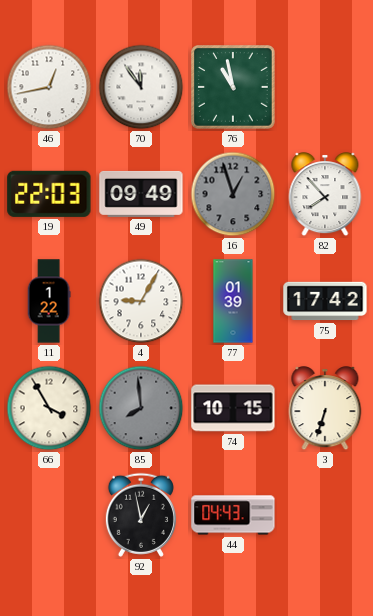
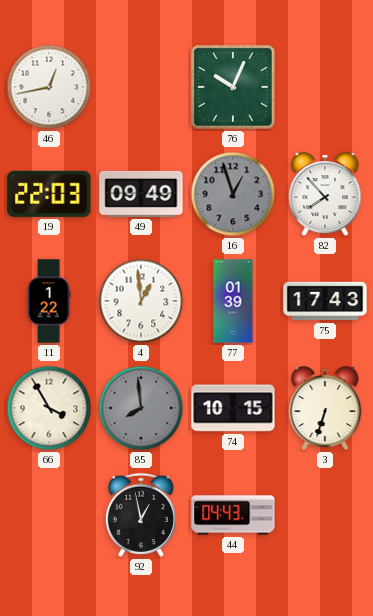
70: 11:54 -> none (141, 87)
76: 10:58 -> 10:04 (234, 88)
4: 9:05 -> 12:59 (141, 301)
75: 17:42 -> 17:43 (325, 301)
